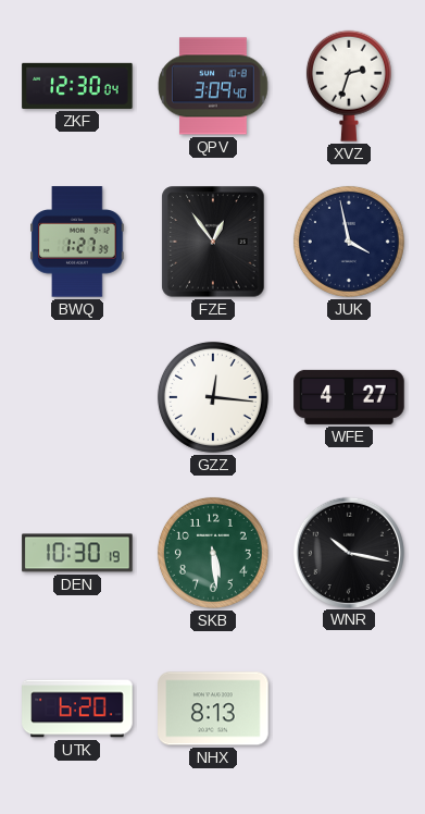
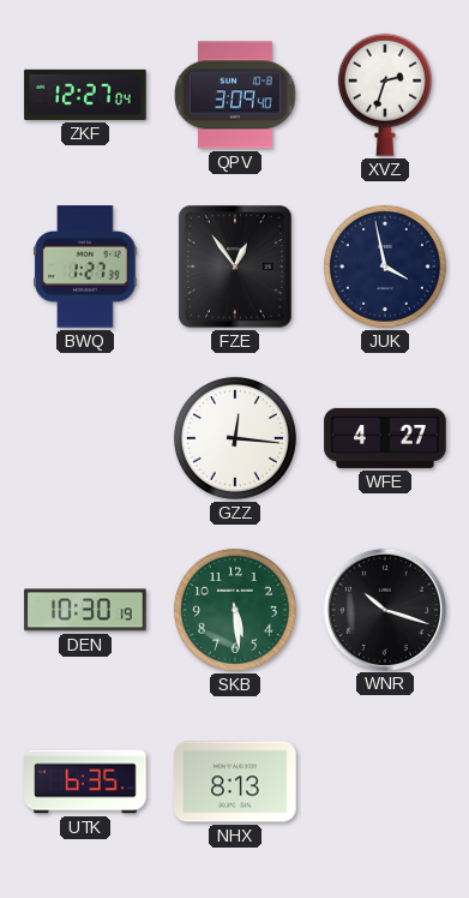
ZKF: 12:30 -> 12:27 (85, 95)
WNR: 10:17 -> 10:18 (384, 609)
UTK: 6:20 -> 6:35 (85, 782)
